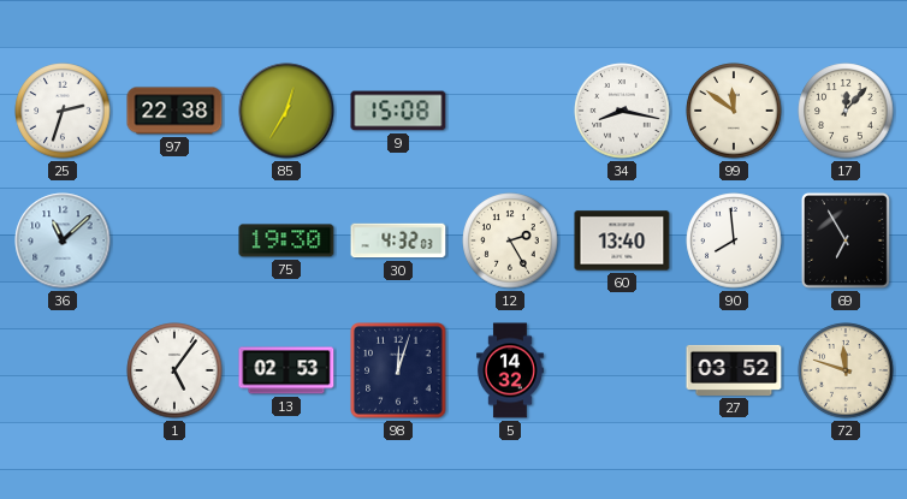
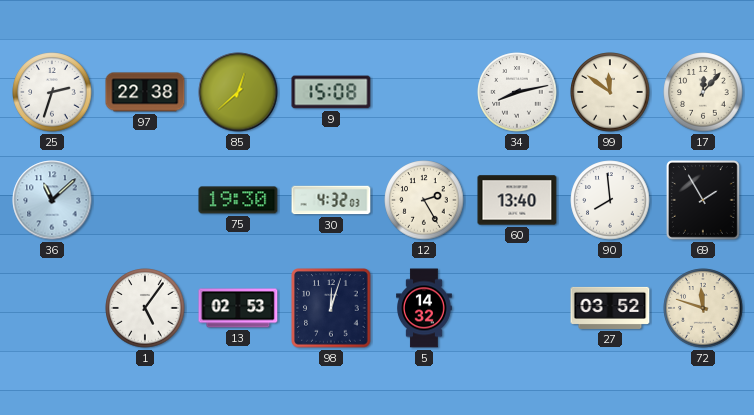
85: 12:35 -> 12:38 (238, 92)
34: 8:17 -> 8:13 (517, 92)
69: 6:55 -> 1:55 (703, 200)
